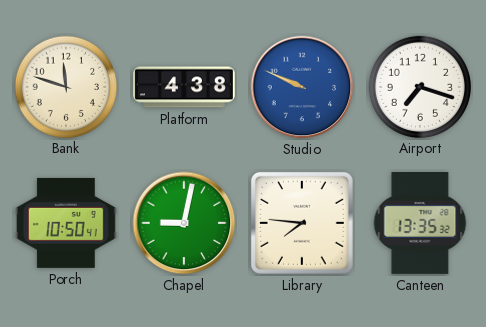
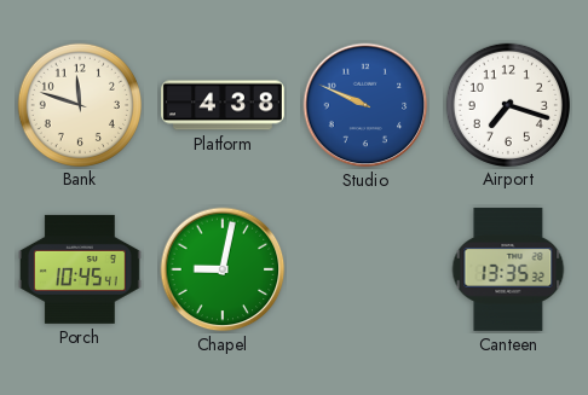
Porch: 10:50 -> 10:45 (80, 269)
Library: 7:46 -> none (302, 223)
